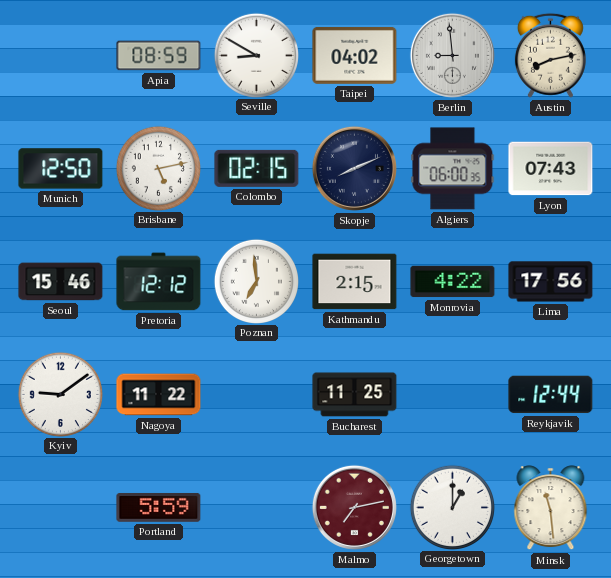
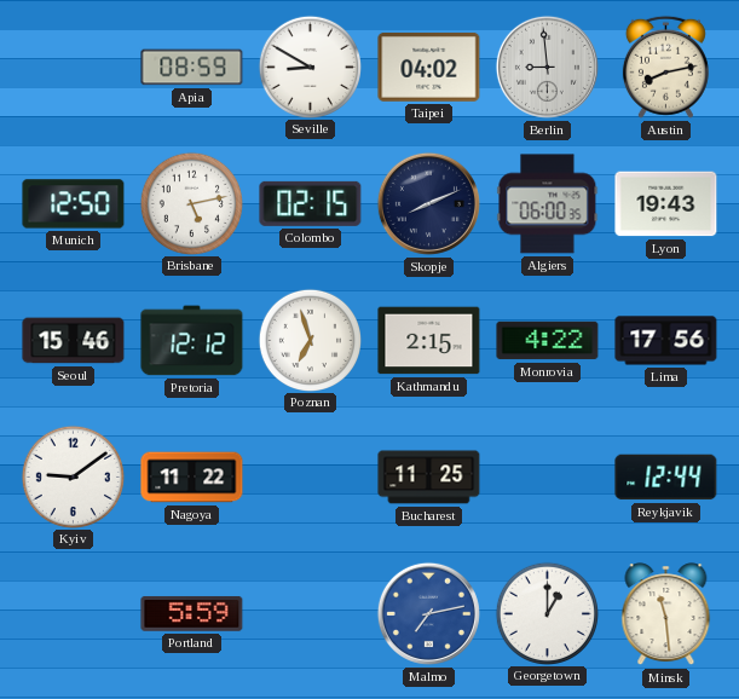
Lyon: 07:43 -> 19:43 (666, 204)
Poznan: 6:59 -> 6:57 (310, 340)
Malmo dial: burgundy -> blue (428, 613)
